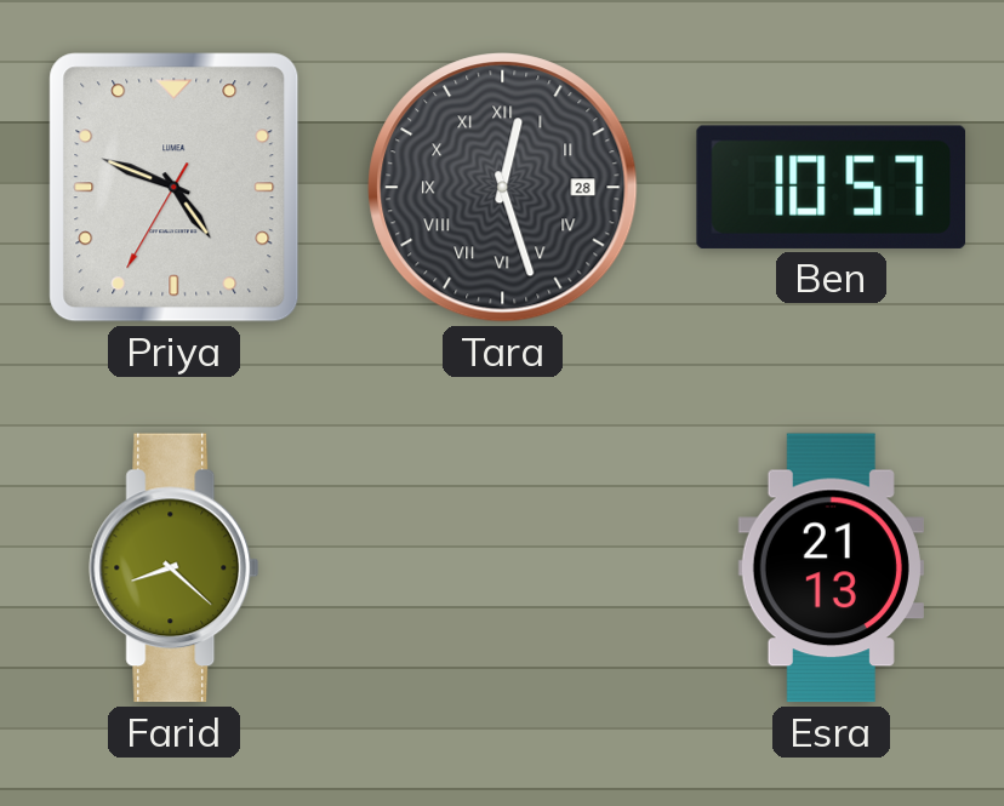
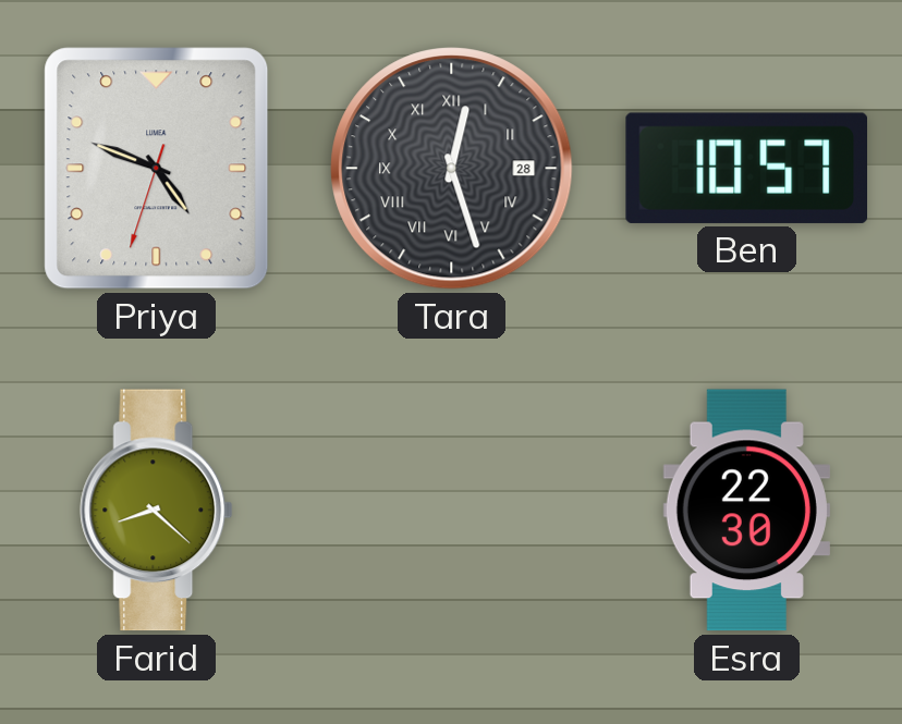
Priya: 4:48:35 -> 4:48:33 (157, 169)
Esra: 21:13 -> 22:30 (746, 511)
